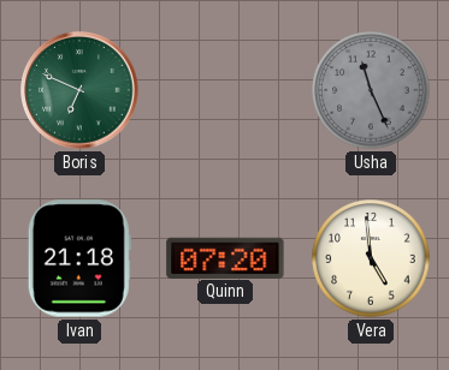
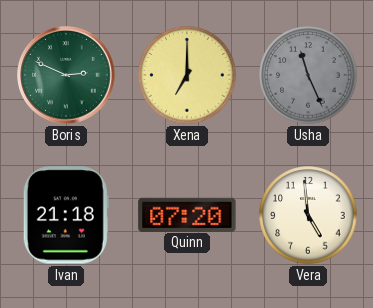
Boris: 6:49 -> 2:49 (66, 75)
Xena: none -> 7:00 (187, 75)
